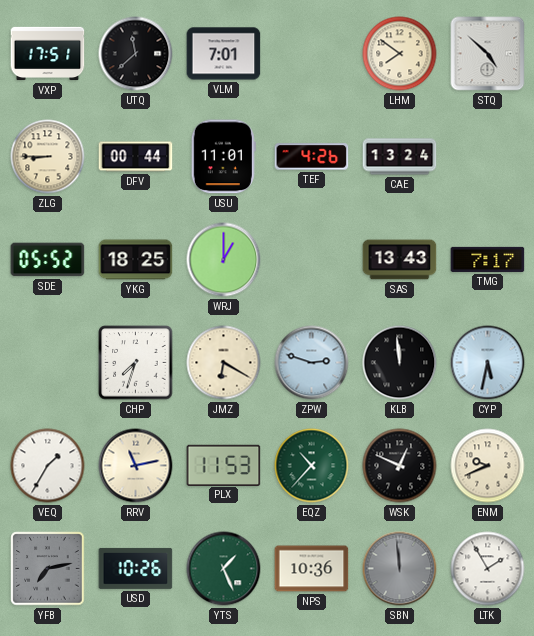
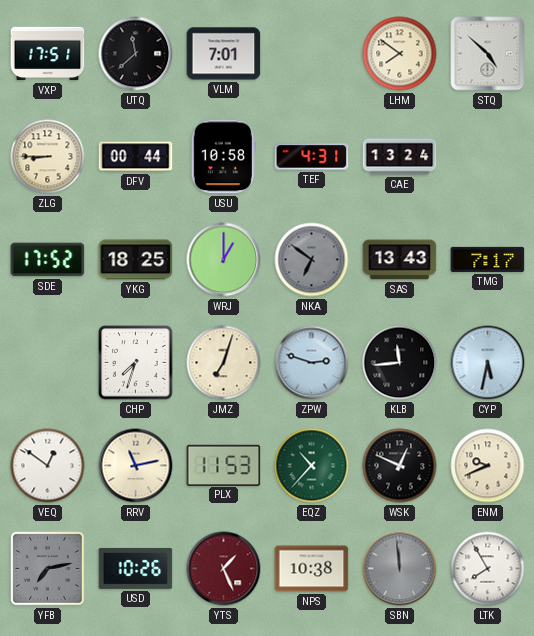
USU: 11:01 -> 10:58 (223, 157)
TEF: 4:26 -> 4:31 (312, 157)
SDE: 05:52 -> 17:52 (48, 260)
NKA: none -> 6:51 (312, 260)
JMZ: 6:20 -> 7:03 (224, 363)
KLB: 11:59 -> 11:44 (400, 363)
VEQ: 1:35 -> 12:51 (48, 466)
YTS dial: green -> burgundy (224, 569)
NPS: 10:36 -> 10:38 (312, 569)
LTK: 1:55 -> 7:55 (488, 569)
